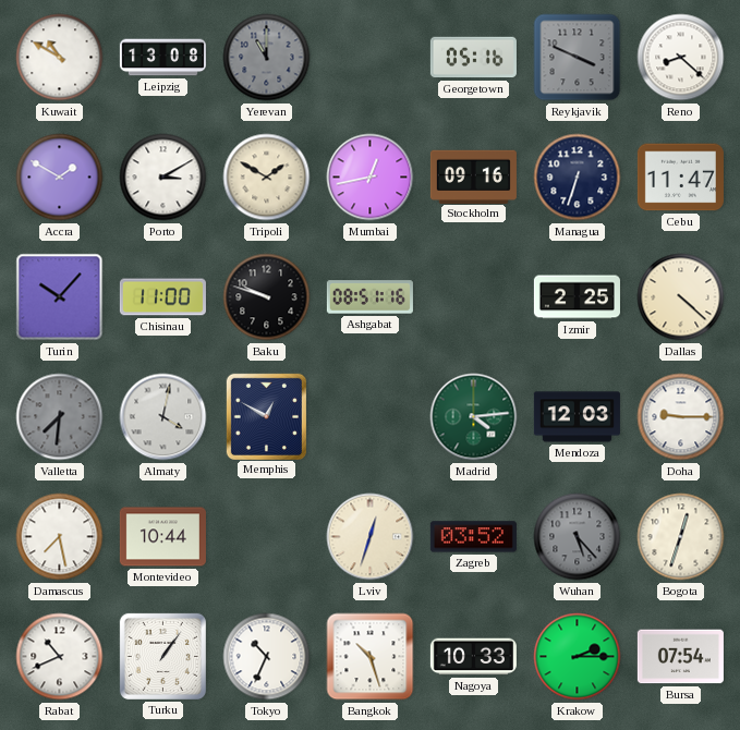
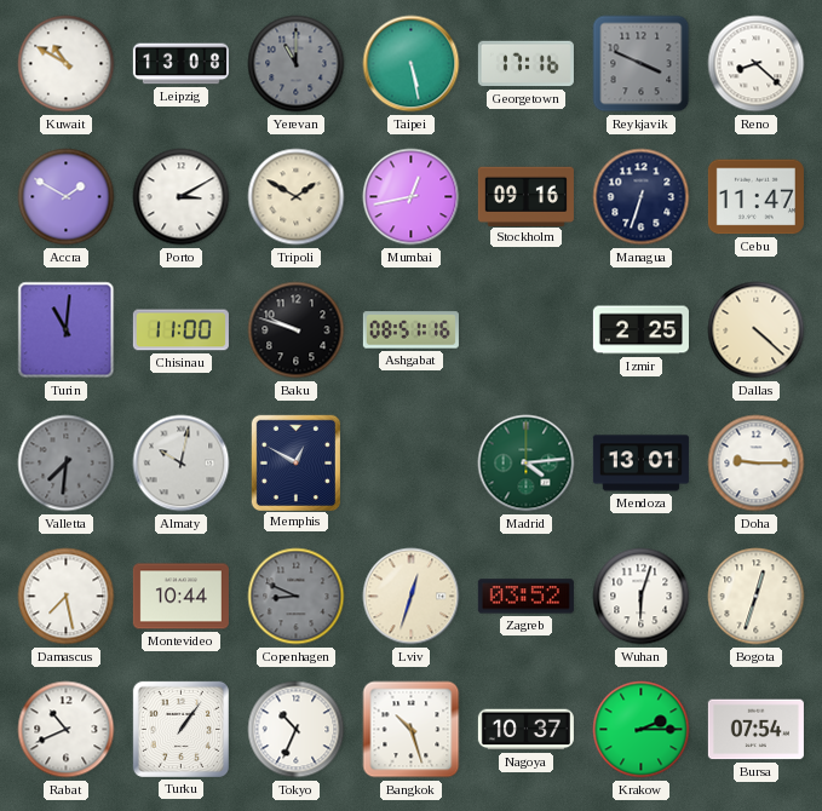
Taipei: none -> 5:28 (412, 64)
Georgetown: 05:16 -> 17:16 (525, 64)
Turin: 10:07 -> 11:01 (67, 330)
Almaty: 4:02 -> 10:02 (182, 464)
Mendoza: 12:03 -> 13:01 (640, 464)
Copenhagen: none -> 8:49 (297, 597)
Wuhan: 5:23 -> 6:03 (642, 597)
Wuhan dial: grey -> white (642, 597)
Nagoya: 10:33 -> 10:37 (525, 730)
